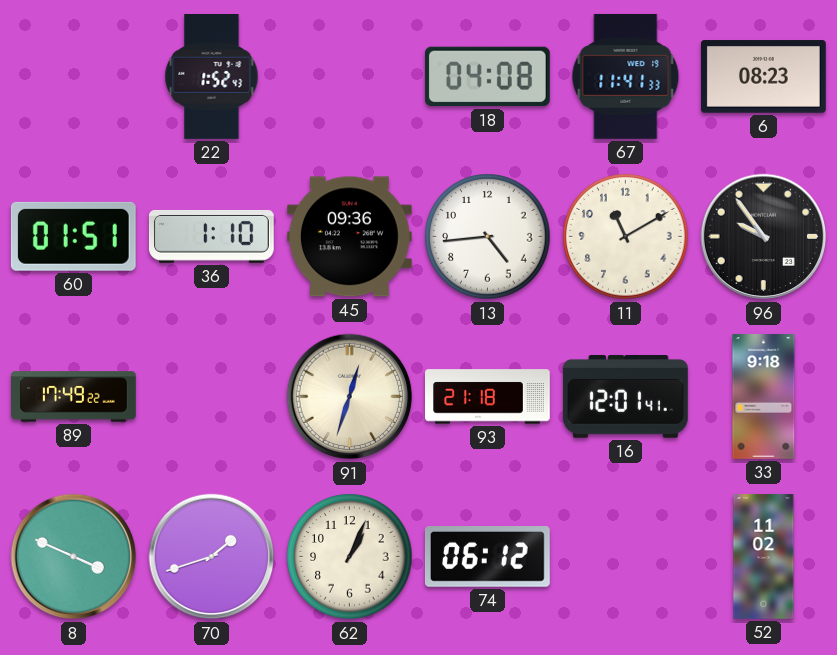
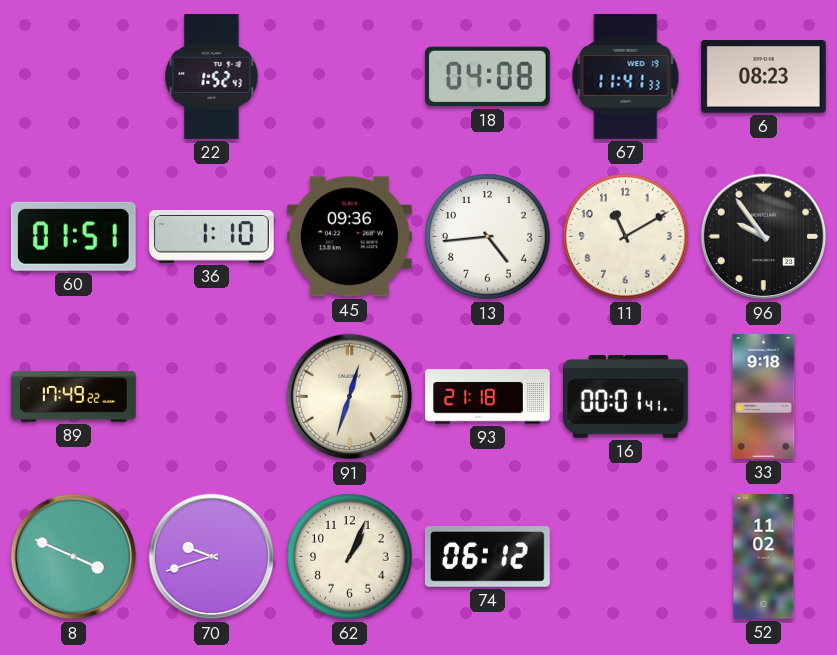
16: 12:01 -> 00:01 (625, 397)
70: 1:42 -> 9:42 (212, 557)
